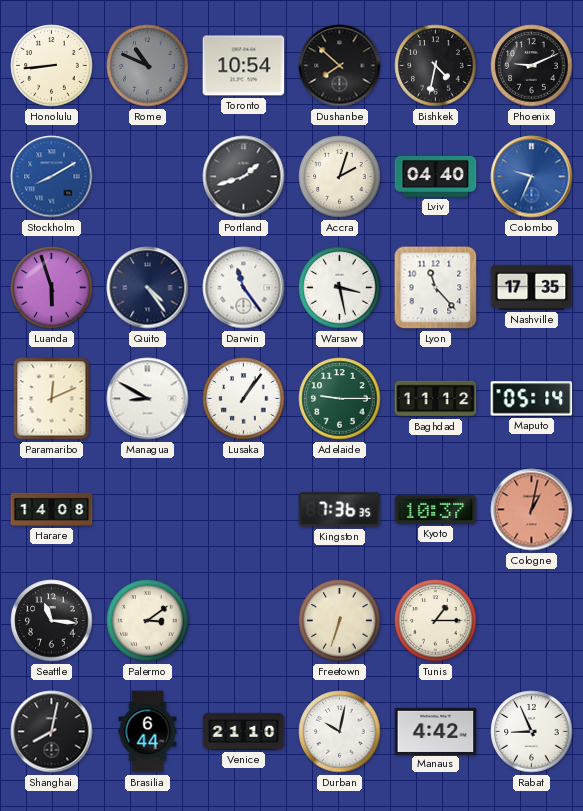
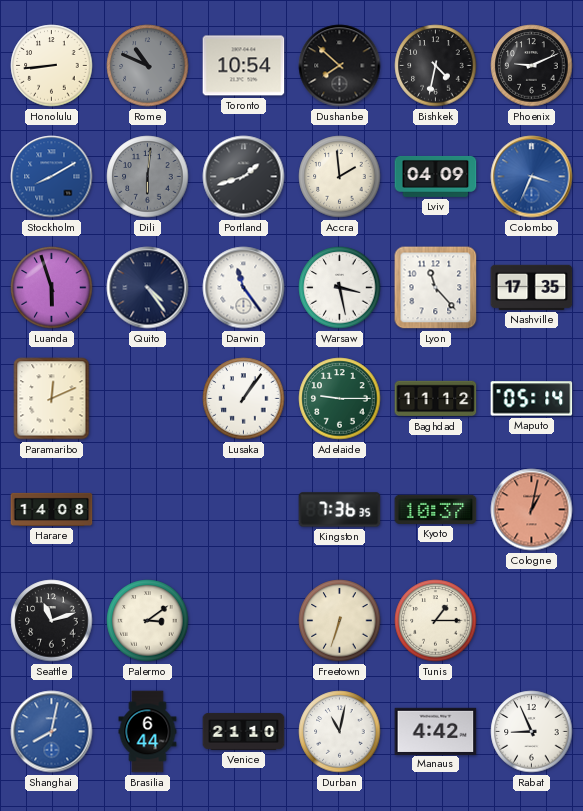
Dili: none -> 6:01 (148, 177)
Accra: 2:03 -> 1:59 (340, 177)
Lviv: 04:40 -> 04:09 (436, 176)
Colombo: 9:34 -> 3:34 (532, 177)
Managua: 8:50 -> none (148, 399)
Seattle: 11:16 -> 11:12 (52, 621)
Shanghai dial: black -> blue (52, 732)
Durban: 10:02 -> 11:02 (340, 732)
